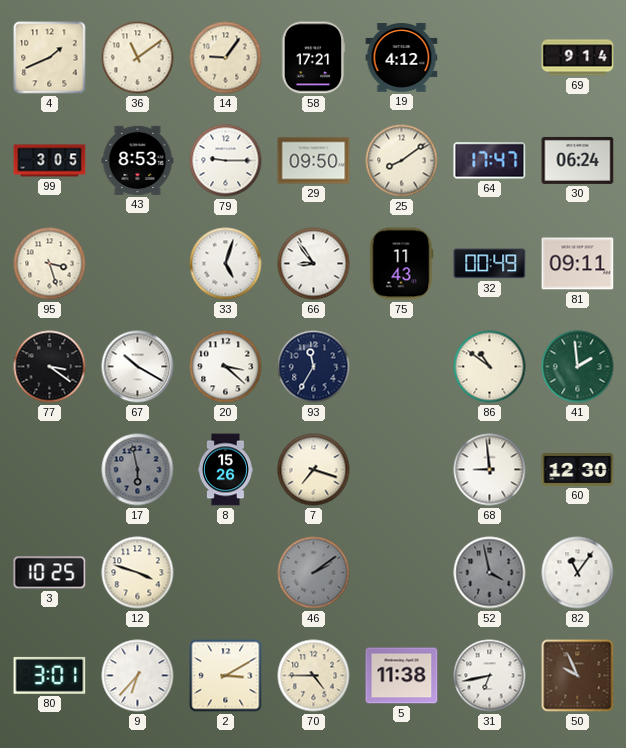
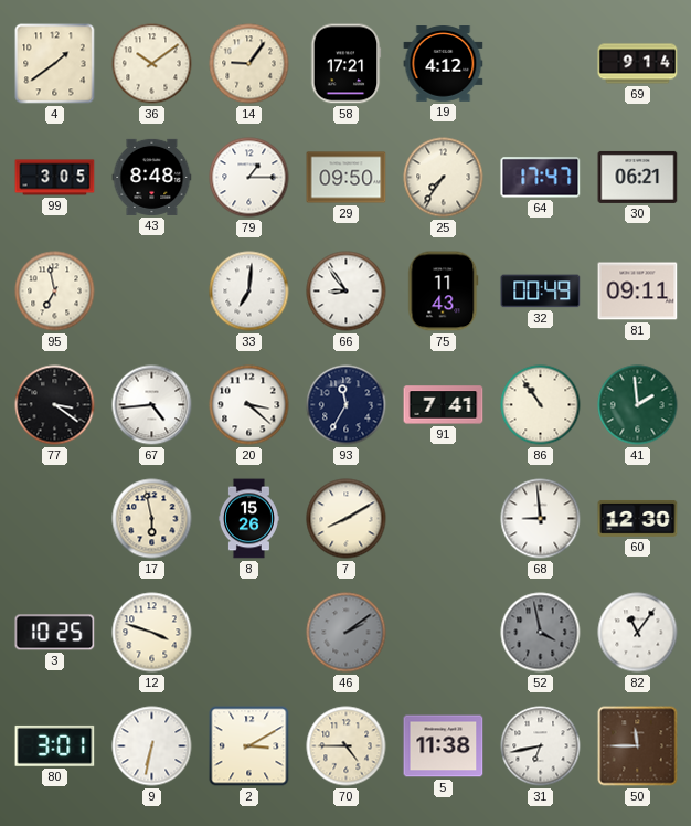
4: 1:41 -> 1:39 (55, 64)
36: 11:09 -> 10:09 (152, 64)
43: 8:53 -> 8:48 (152, 177)
79: 9:15 -> 1:15 (249, 178)
25: 8:09 -> 7:36 (444, 178)
30: 06:24 -> 06:21 (638, 177)
95: 3:27 -> 6:58 (55, 292)
33: 5:03 -> 7:01 (249, 292)
67: 10:20 -> 4:44 (152, 405)
91: none -> 7:41 (444, 405)
86: 10:51 -> 10:54 (541, 405)
17 dial: grey -> cream (152, 519)
7: 7:18 -> 8:10 (347, 519)
9: 6:37 -> 6:32 (152, 746)
50: 9:56 -> 11:45 (638, 746)
